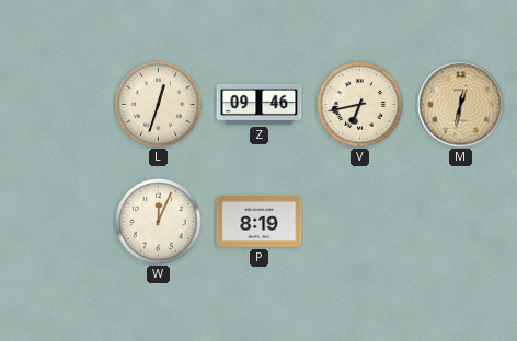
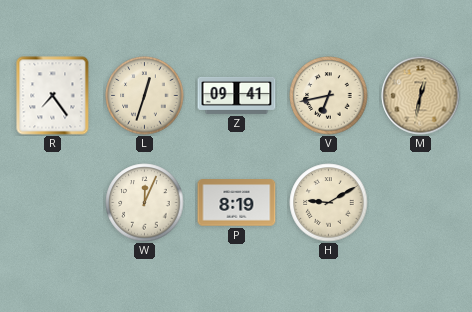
R: none -> 7:24 (53, 96)
Z: 09:46 -> 09:41 (237, 95)
H: none -> 9:10 (329, 203)
